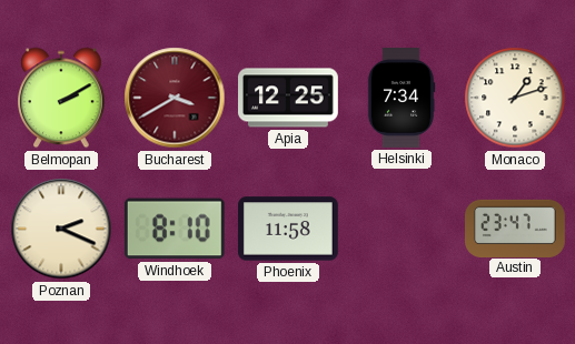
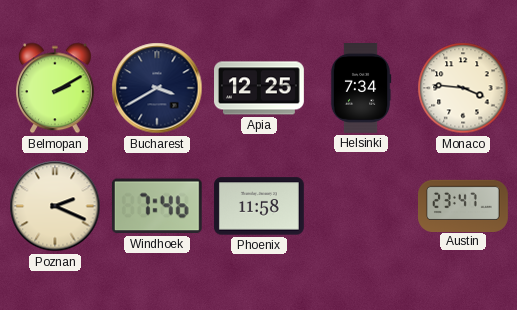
Bucharest dial: burgundy -> navy (157, 88)
Monaco: 1:12 -> 3:46 (463, 88)
Windhoek: 8:10 -> 7:46 (157, 206)
